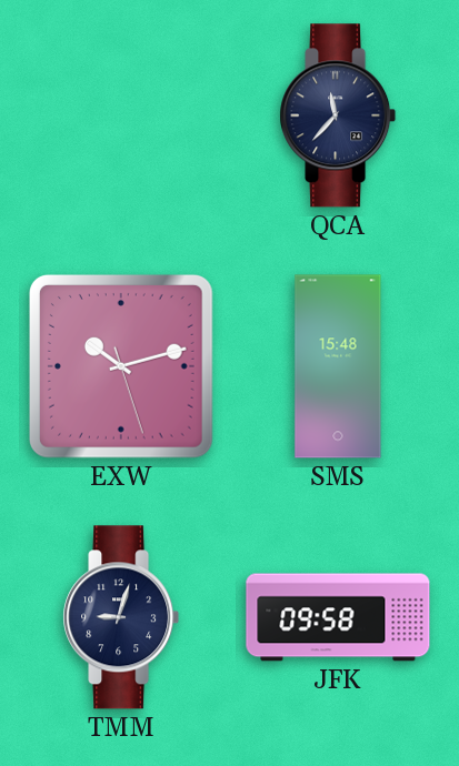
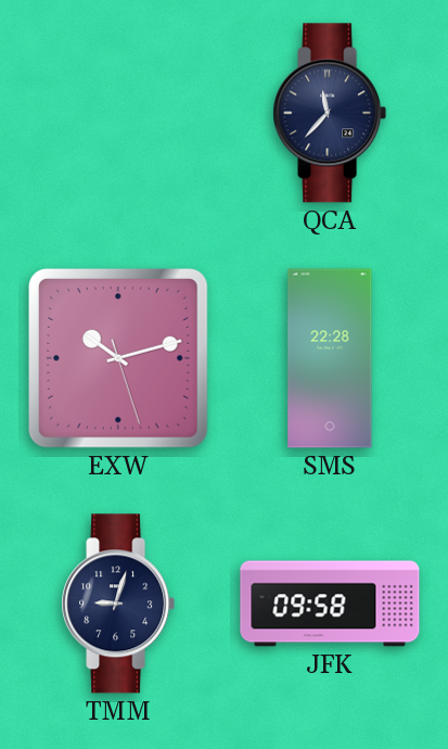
SMS: 15:48 -> 22:28 (330, 358)
